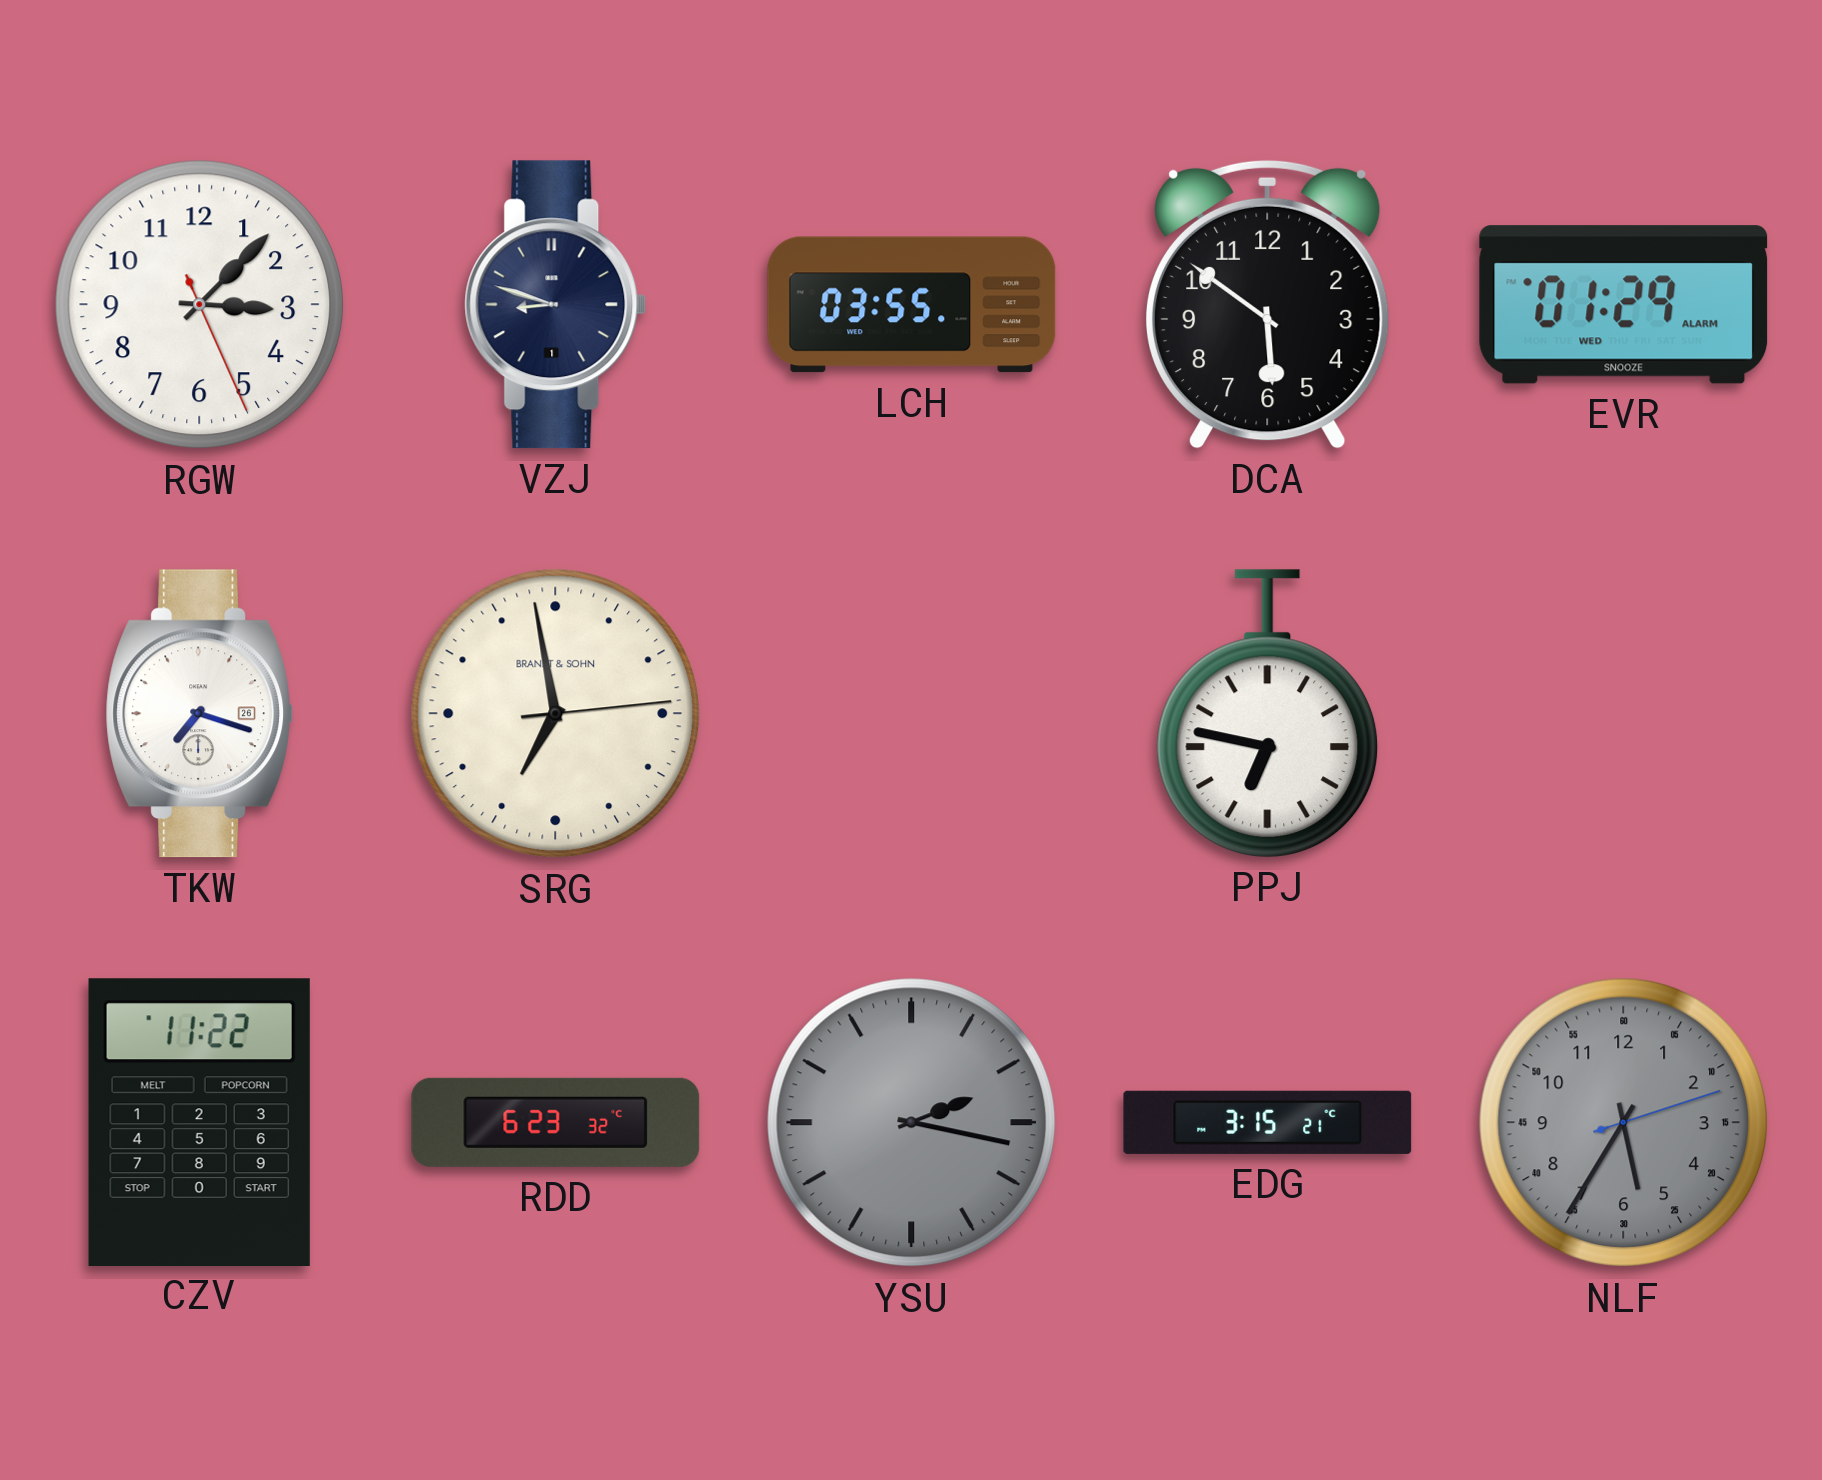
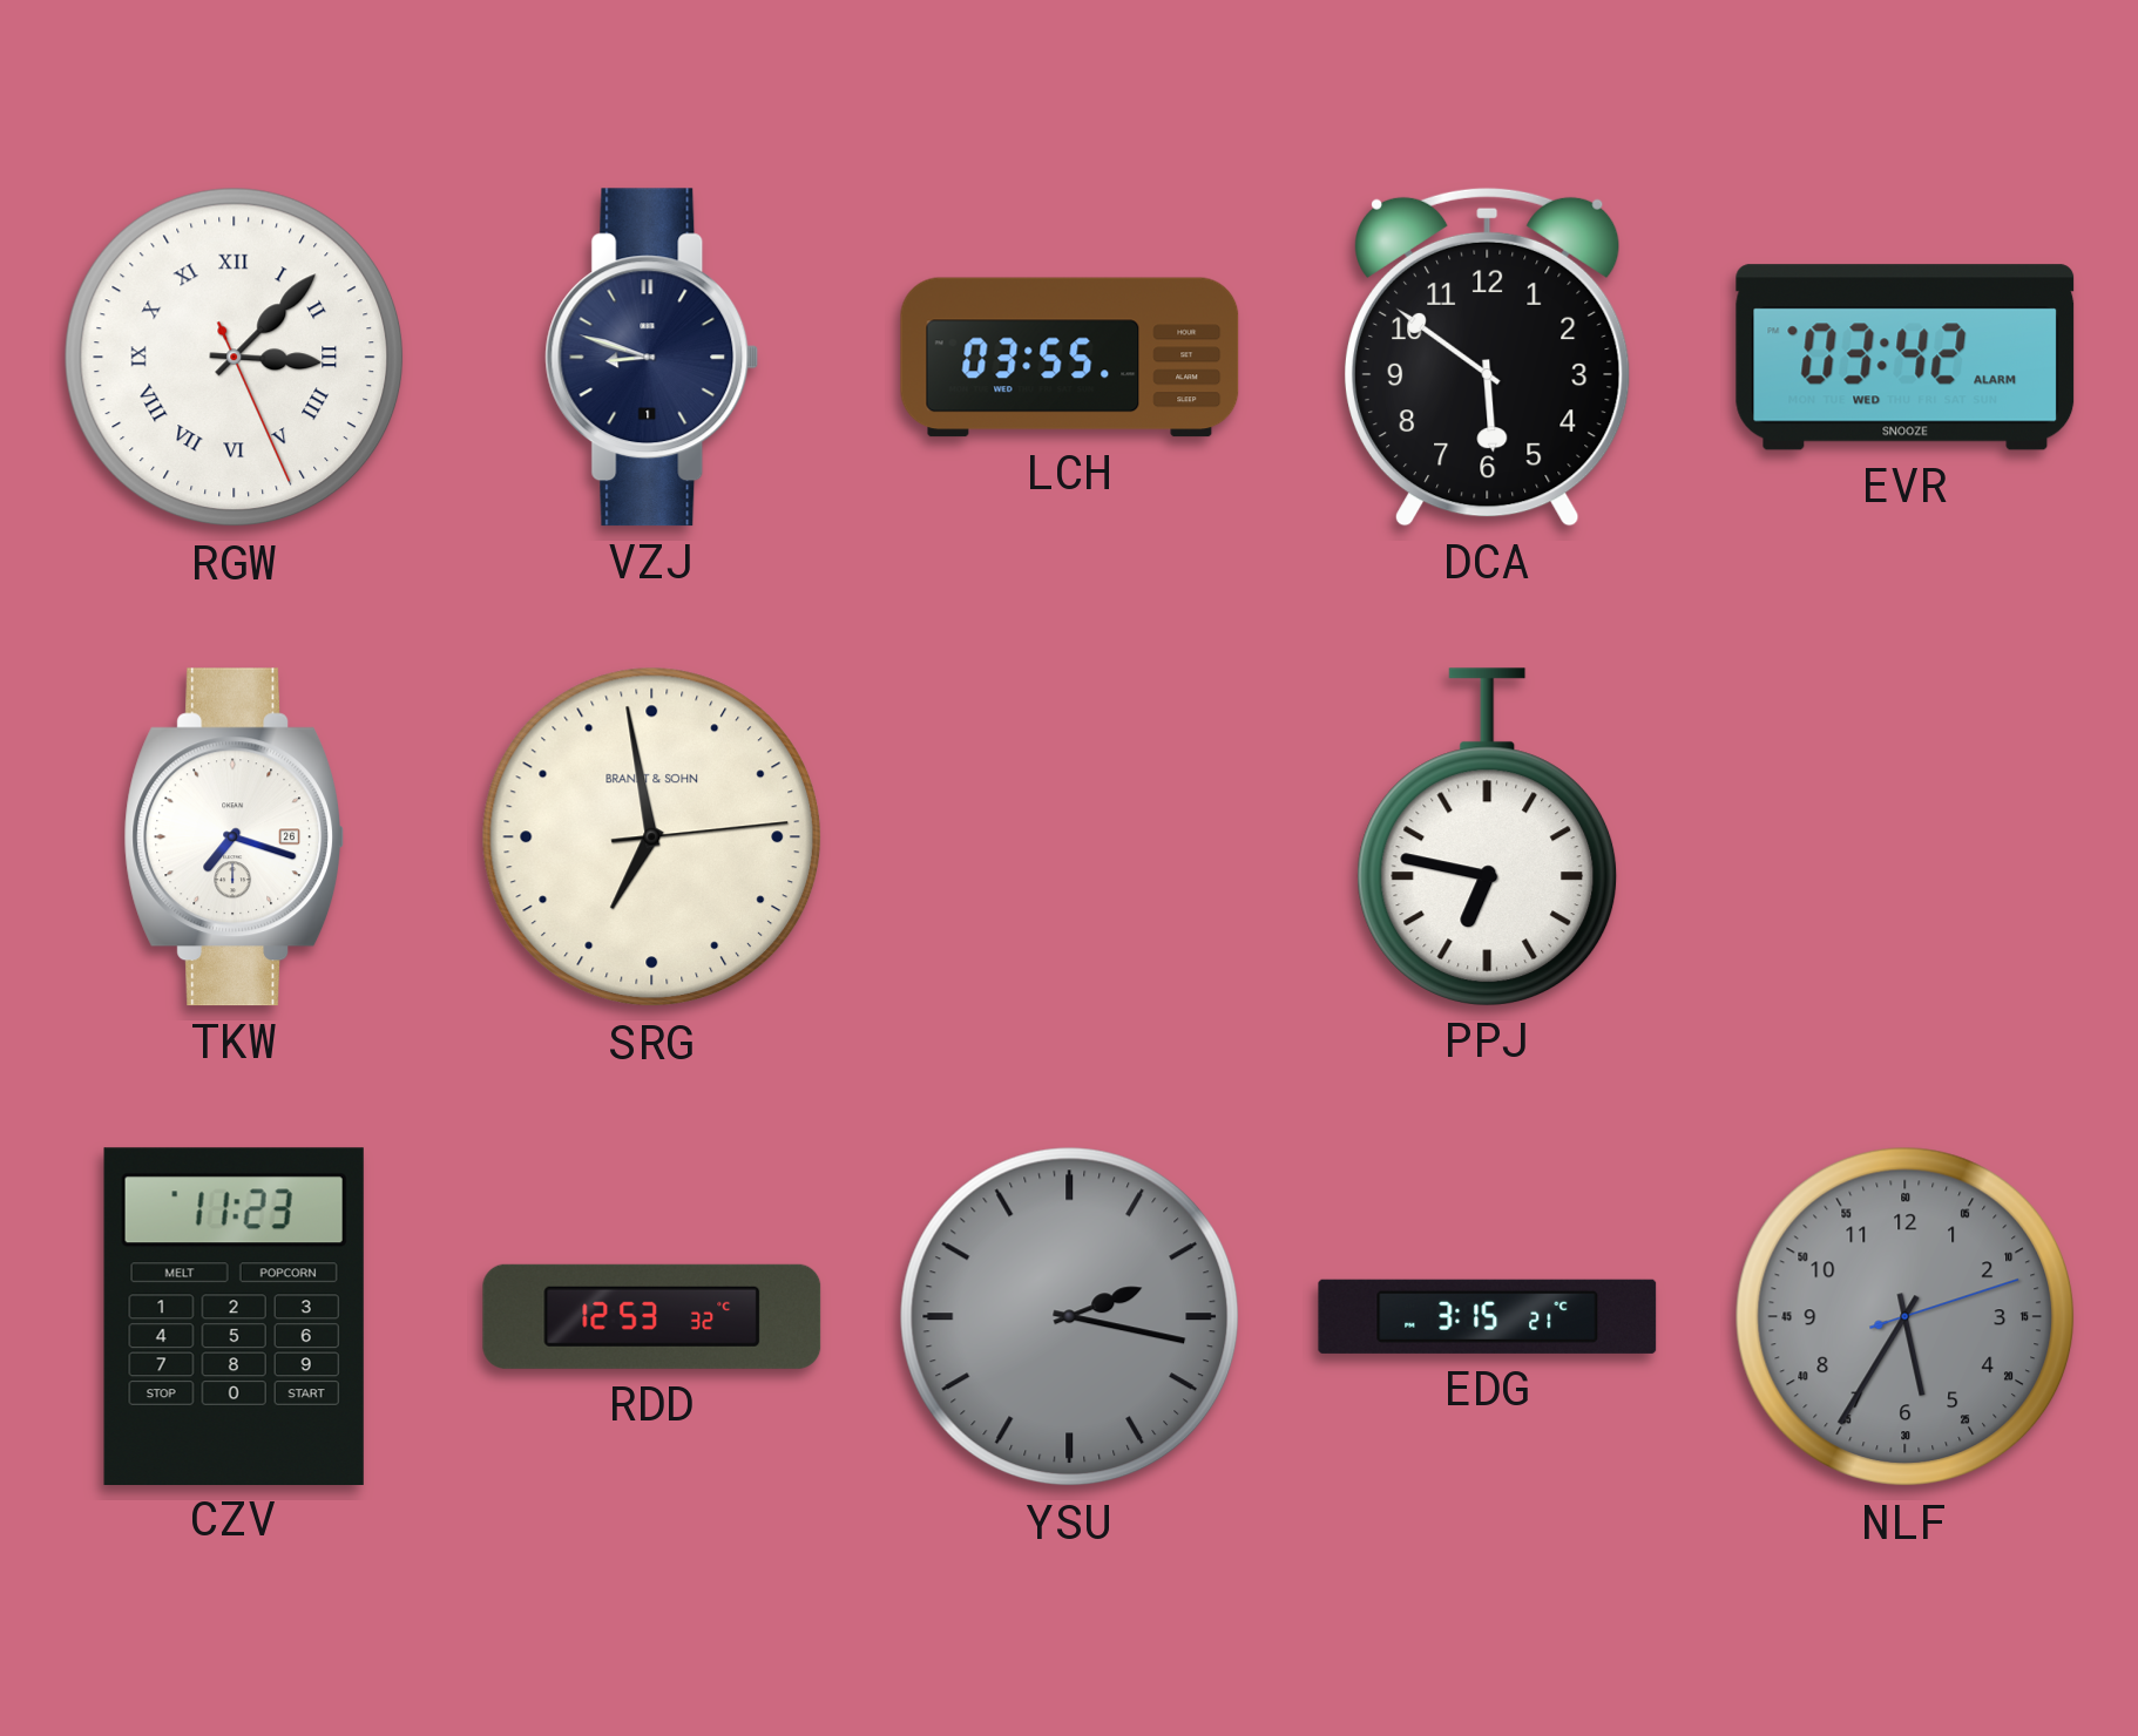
RGW numerals: Arabic -> Roman (235, 358)
EVR: 01:29 -> 03:42 (1906, 358)
CZV: 11:22 -> 11:23 (234, 1316)
RDD: 6:23 -> 12:53 (652, 1316)
